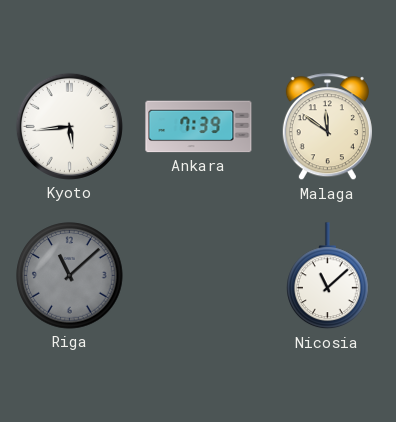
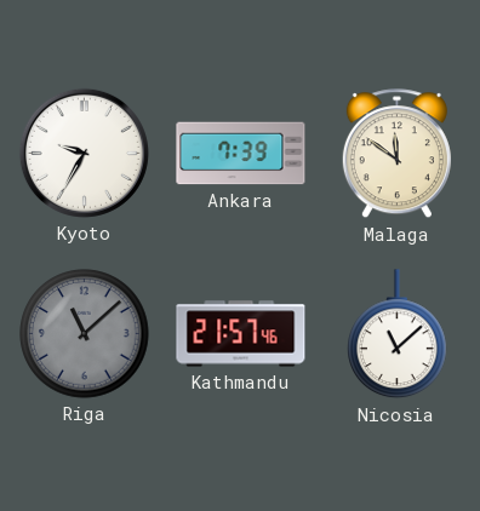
Kyoto: 5:44 -> 9:35 (84, 153)
Kathmandu: none -> 21:57 (241, 334)
